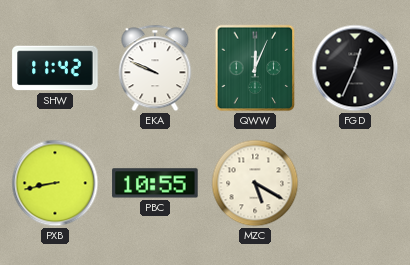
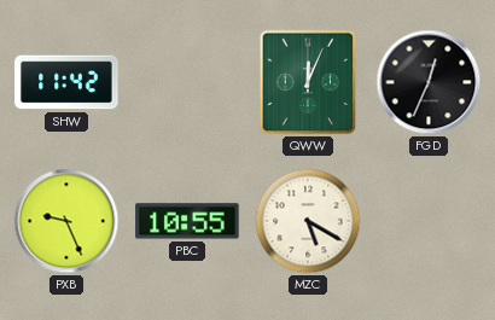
EKA: 9:49 -> none (155, 68)
PXB: 8:43 -> 9:26 (66, 221)
